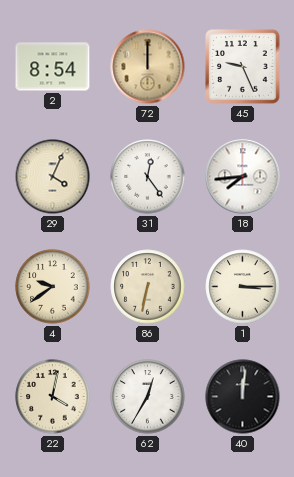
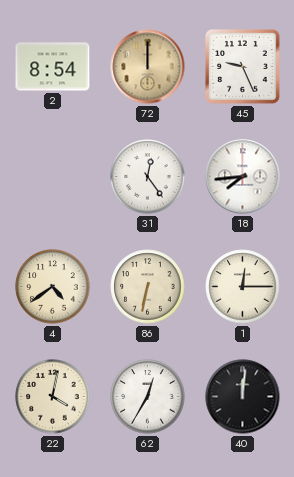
29: 4:04 -> none (53, 177)
4: 9:39 -> 4:39 (53, 287)
1: 3:15 -> 12:15 (243, 287)
